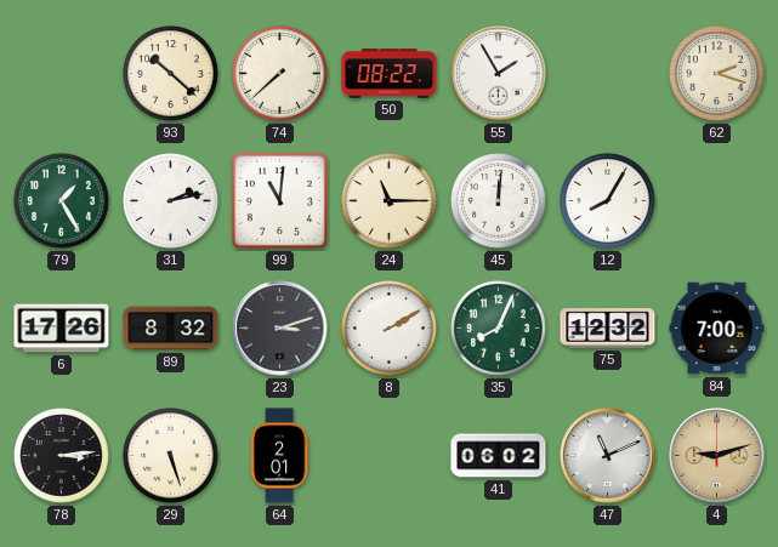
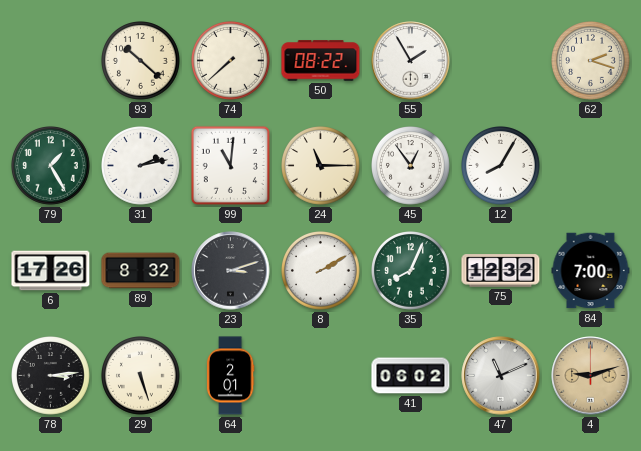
45: 12:01 -> 12:54 (411, 166)
